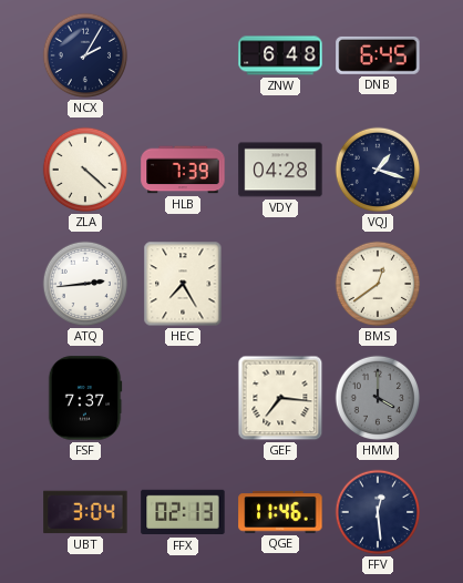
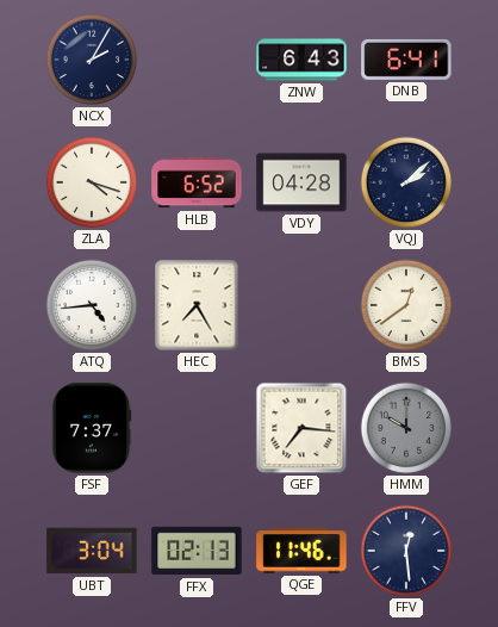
ZNW: 6:48 -> 6:43 (301, 60)
DNB: 6:45 -> 6:41 (406, 60)
ZLA: 4:22 -> 4:18 (92, 182)
HLB: 7:39 -> 6:52 (197, 182)
VQJ: 1:18 -> 2:08 (406, 182)
ATQ: 2:44 -> 4:44 (92, 305)
HMM: 4:00 -> 10:00 (406, 428)
